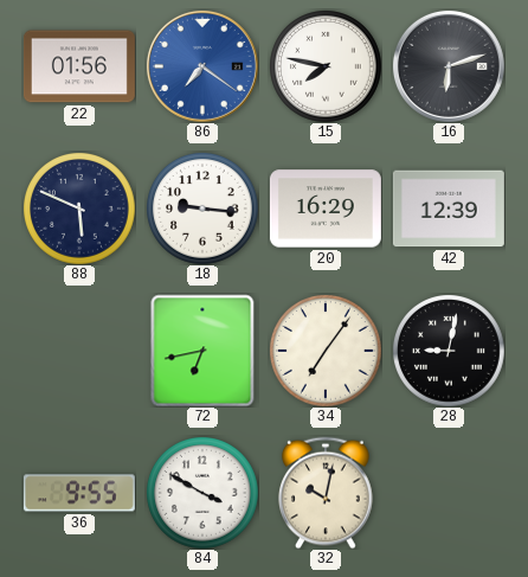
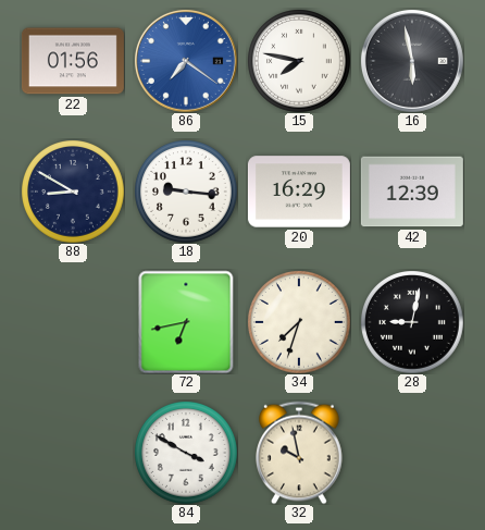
16: 6:12 -> 5:58 (412, 61)
88: 5:49 -> 8:50 (73, 192)
34: 7:06 -> 7:33 (299, 322)
36: 9:55 -> none (79, 493)
32: 10:02 -> 9:58 (300, 453)
